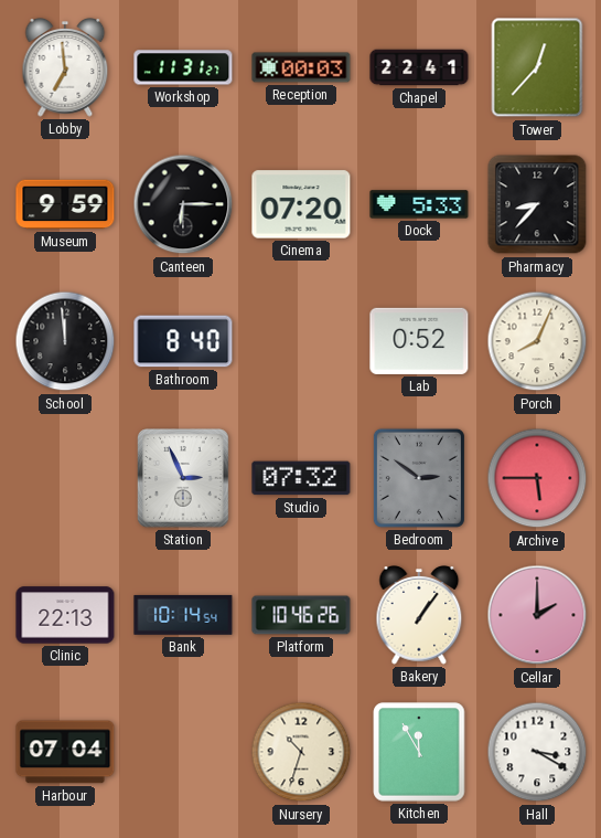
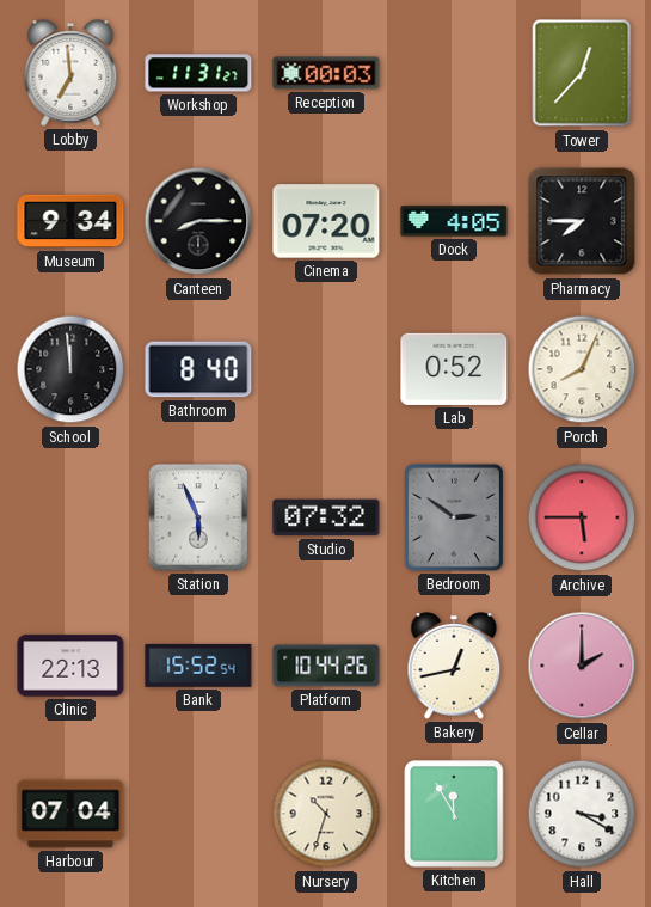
Chapel: 22:41 -> none (419, 67)
Museum: 9:59 -> 9:34 (70, 221)
Canteen: 6:15 -> 8:15 (198, 221)
Dock: 5:33 -> 4:05 (454, 221)
Pharmacy: 8:37 -> 7:45 (582, 221)
Station: 2:56 -> 5:56 (199, 519)
Bank: 10:14 -> 15:52 (198, 666)
Platform: 10:46 -> 10:44 (326, 666)
Bakery: 1:06 -> 12:43 (454, 666)
